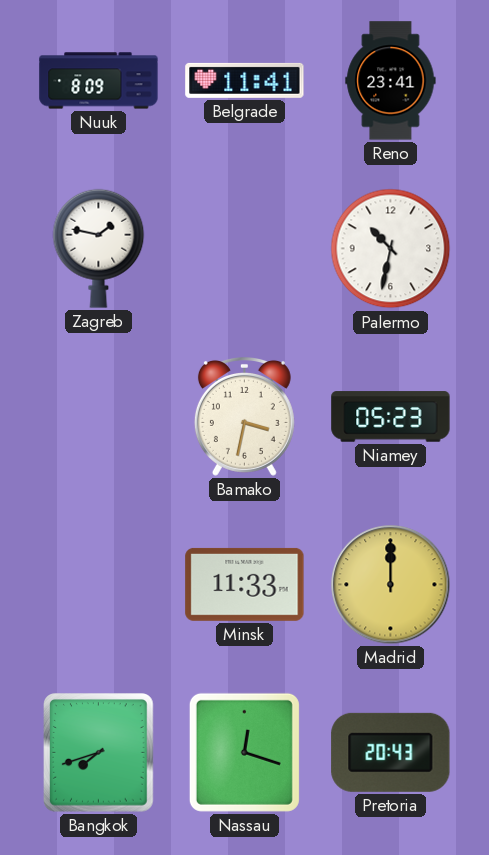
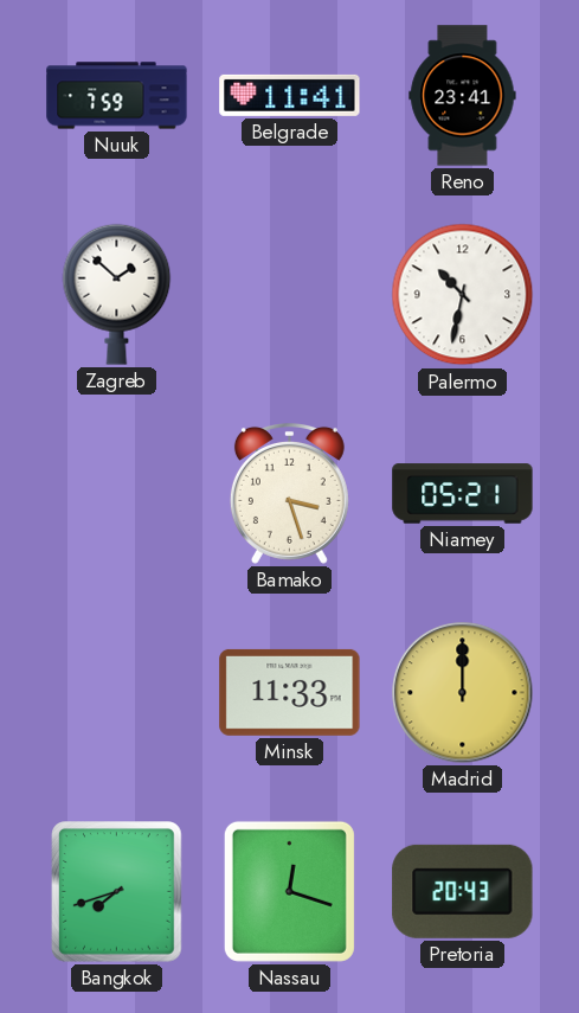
Nuuk: 8:09 -> 7:59 (117, 96)
Zagreb: 1:47 -> 1:52 (117, 294)
Bamako: 3:32 -> 3:27 (289, 493)
Niamey: 05:23 -> 05:21 (463, 494)
